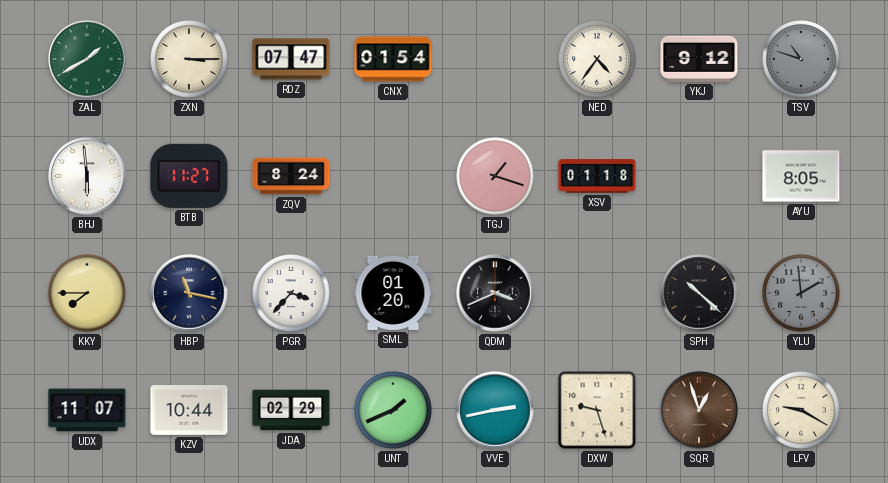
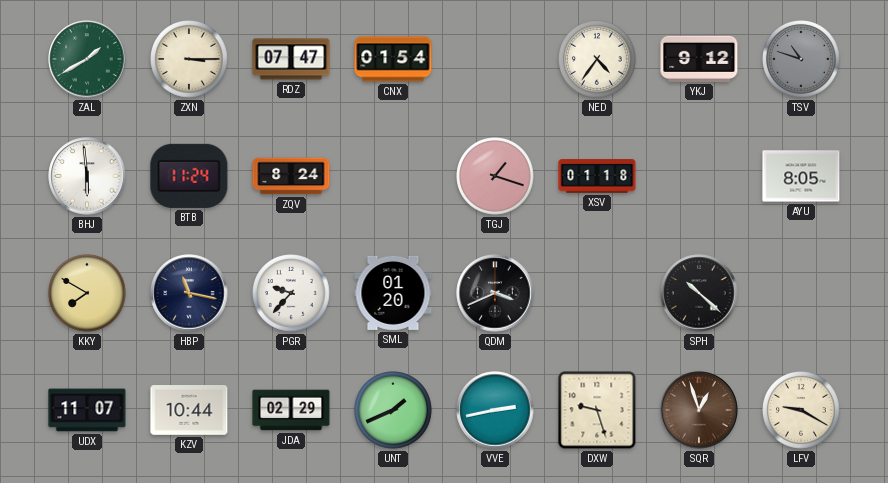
BTB: 11:27 -> 11:24 (189, 176)
KKY: 7:45 -> 7:50 (88, 294)
PGR: 3:37 -> 9:37 (292, 294)
YLU: 1:59 -> none (802, 294)
